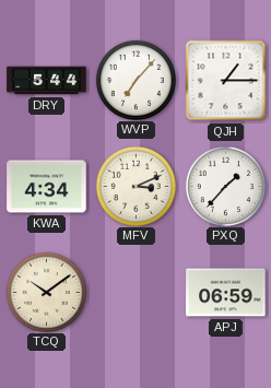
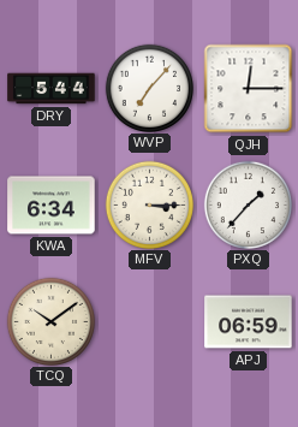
QJH: 1:15 -> 12:15 (249, 89)
KWA: 4:34 -> 6:34 (52, 206)
MFV: 3:11 -> 3:15 (149, 204)
